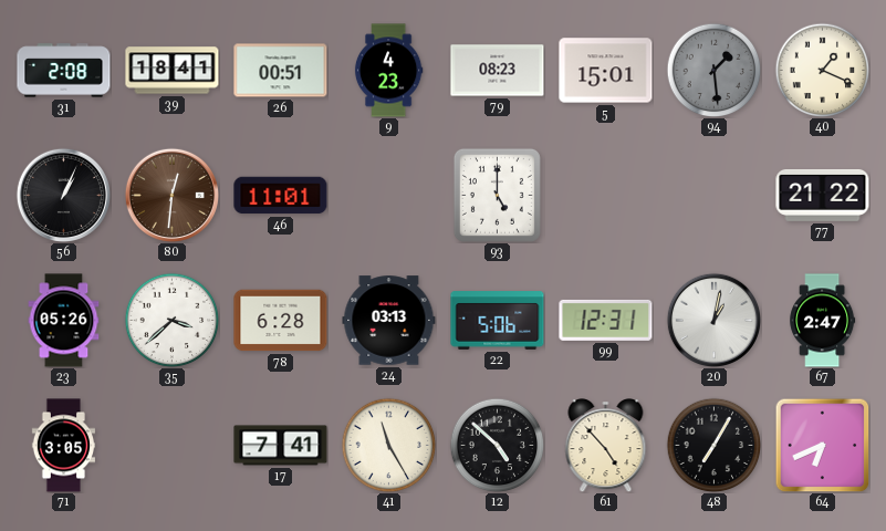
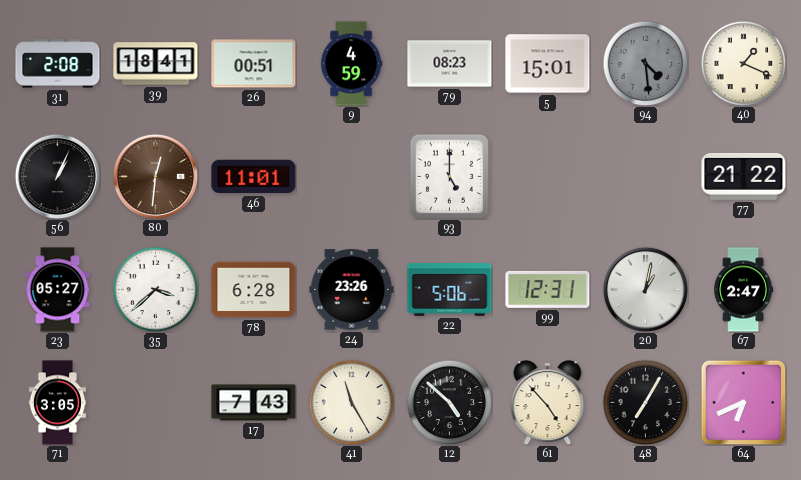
9: 4:23 -> 4:59 (351, 64)
94: 1:29 -> 4:29 (645, 63)
23: 05:26 -> 05:27 (58, 290)
24: 03:13 -> 23:26 (352, 290)
17: 7:41 -> 7:43 (254, 403)
